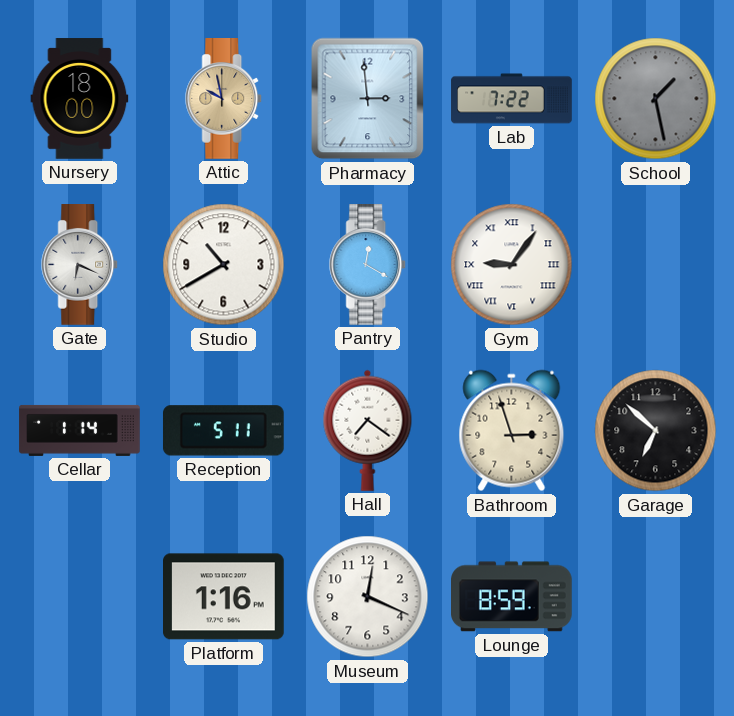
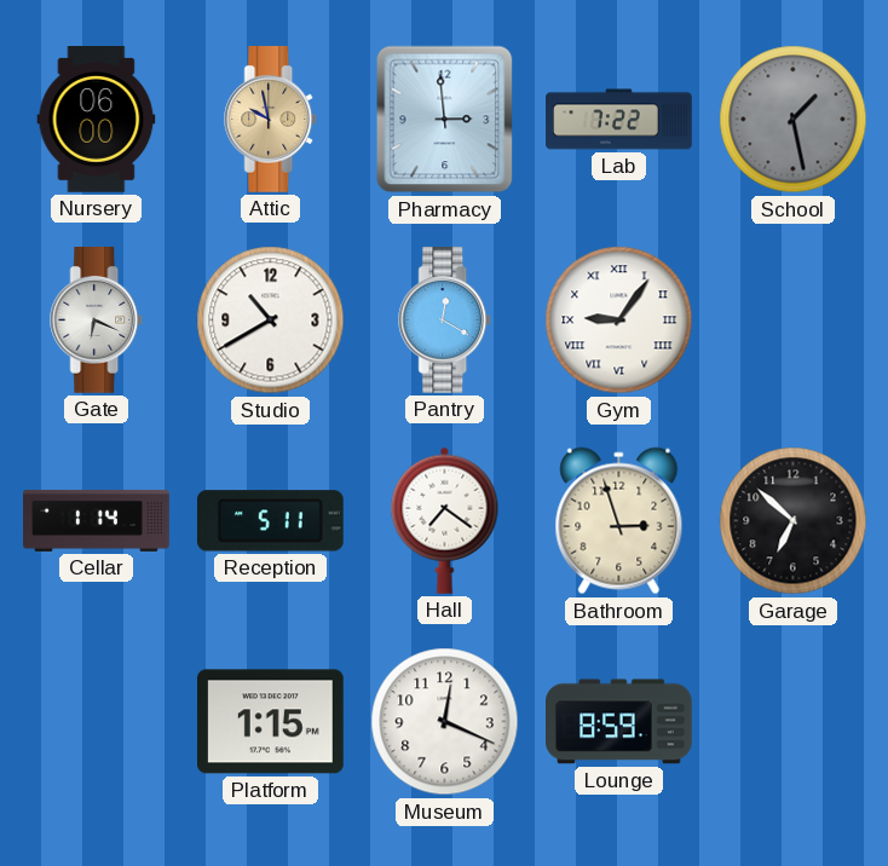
Nursery: 18:00 -> 06:00 (97, 120)
Platform: 1:16 -> 1:15 (271, 722)
